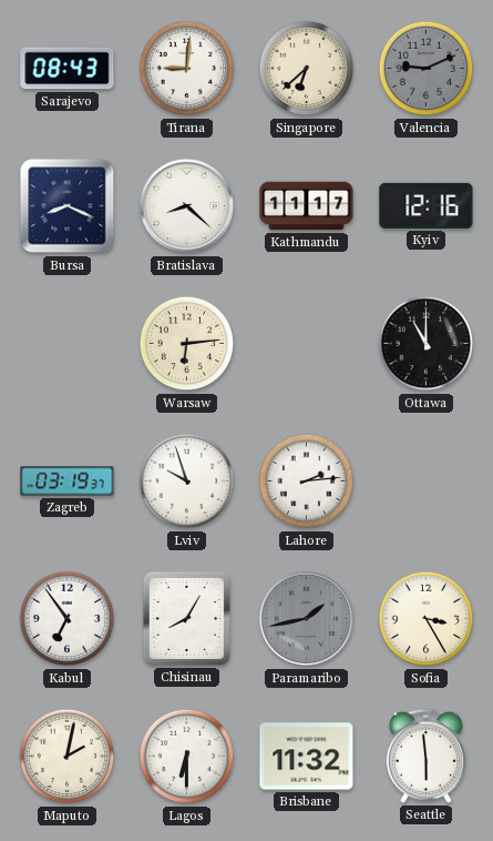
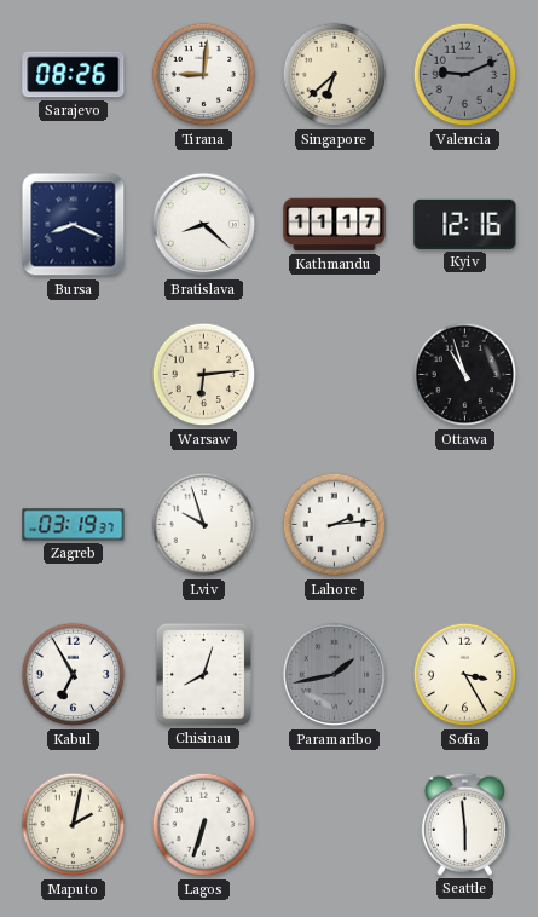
Sarajevo: 08:43 -> 08:26 (74, 75)
Ottawa: 11:00 -> 10:57 (465, 375)
Kabul: 6:54 -> 6:55 (74, 675)
Chisinau: 8:05 -> 8:03 (203, 674)
Lagos: 6:30 -> 6:33 (204, 825)
Brisbane: 11:32 -> none (307, 757)
